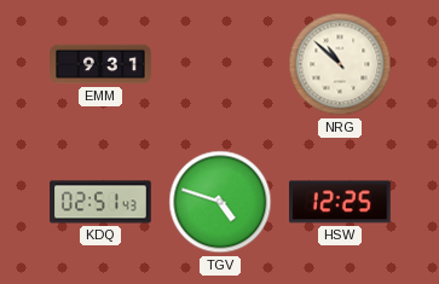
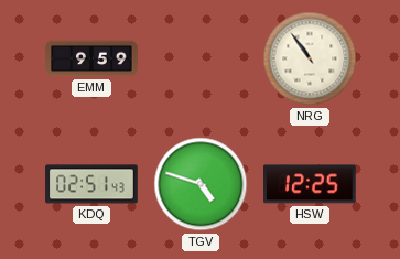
EMM: 9:31 -> 9:59 (91, 58)
NRG: 10:52 -> 10:54 (310, 58)
